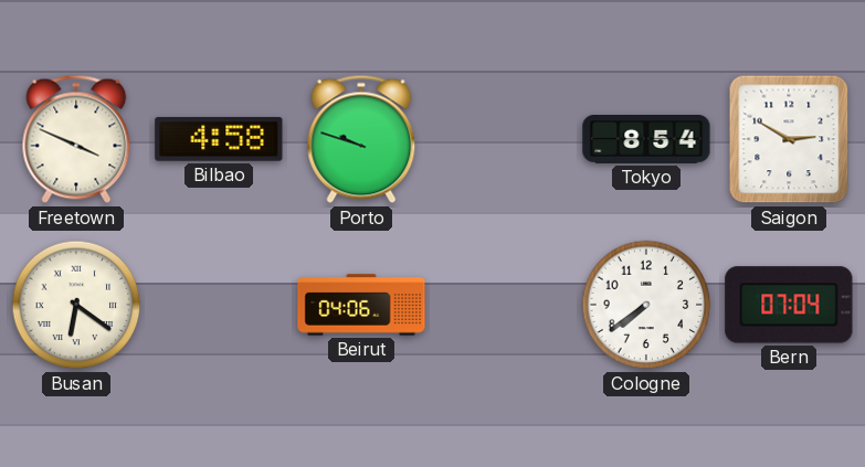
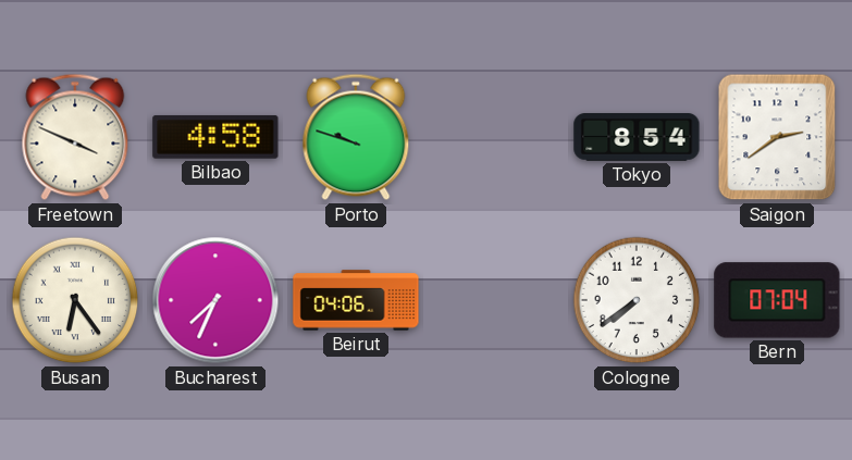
Saigon: 2:50 -> 2:39 (777, 137)
Busan: 6:21 -> 6:24 (75, 300)
Bucharest: none -> 7:34 (215, 300)
